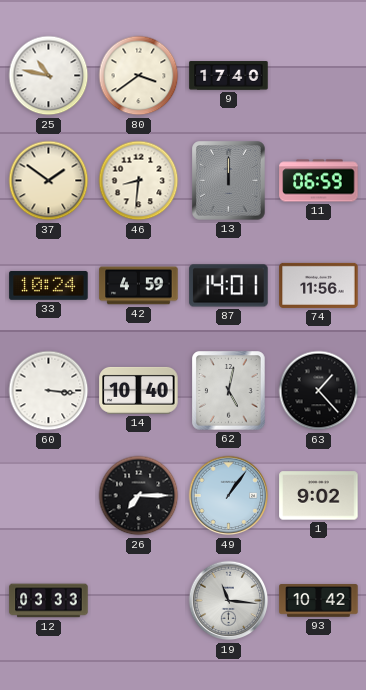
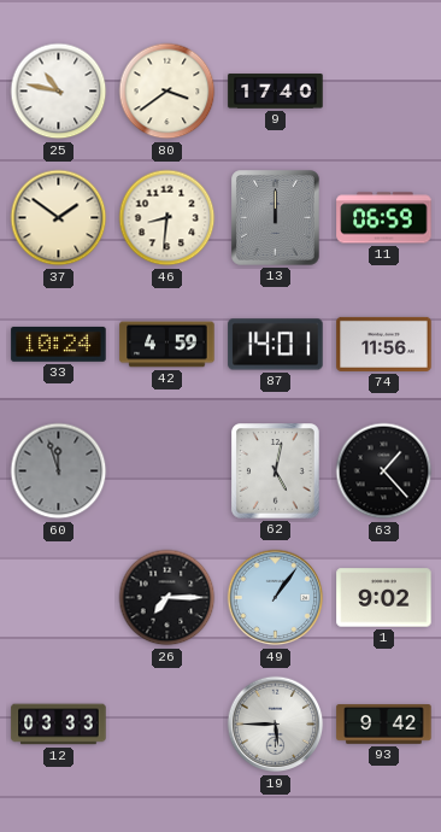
60: 3:16 -> 11:57 (59, 471)
60 dial: white -> grey (59, 471)
14: 10:40 -> none (139, 390)
19: 11:16 -> 5:45 (276, 725)
93: 10:42 -> 9:42 (384, 725)
